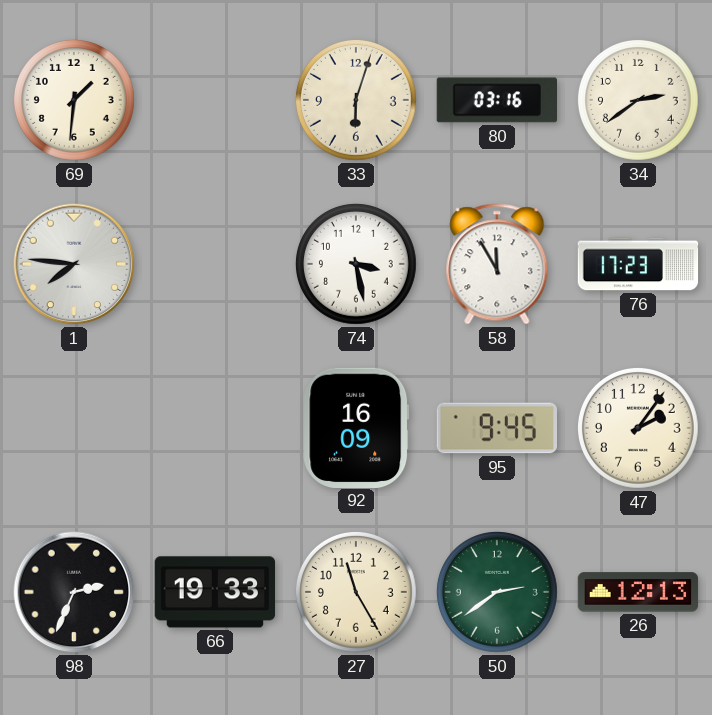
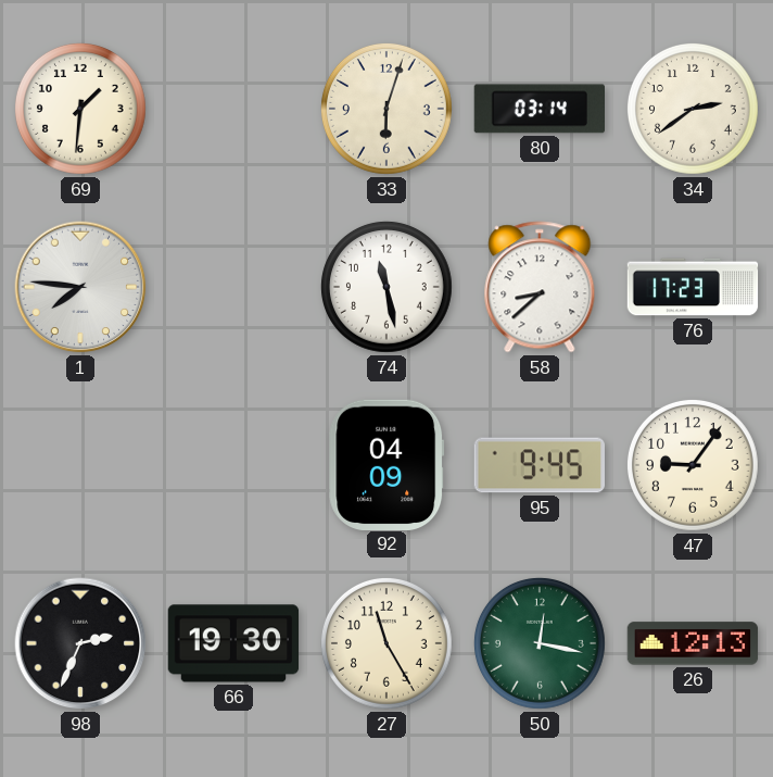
80: 03:16 -> 03:14 (538, 109)
74: 3:28 -> 11:28 (386, 287)
58: 11:55 -> 8:38 (540, 287)
92: 16:09 -> 04:09 (386, 464)
47: 2:06 -> 9:06 (693, 465)
66: 19:33 -> 19:30 (233, 643)
50: 2:39 -> 12:17 (540, 643)
